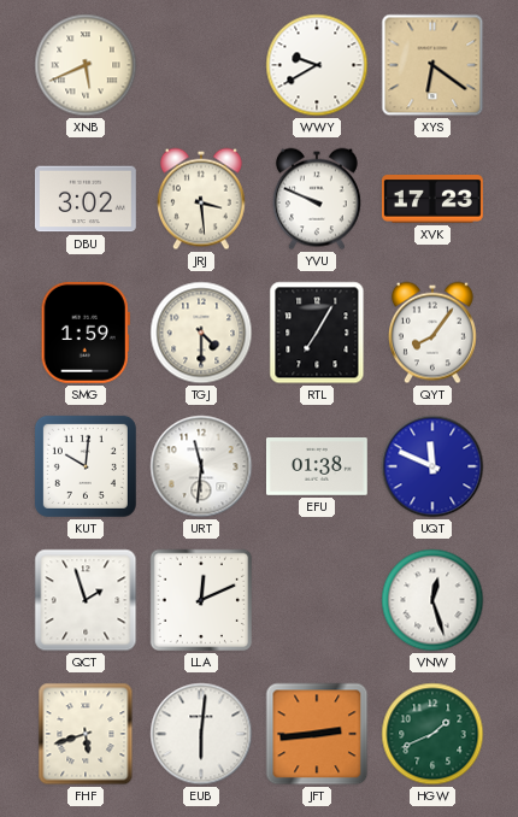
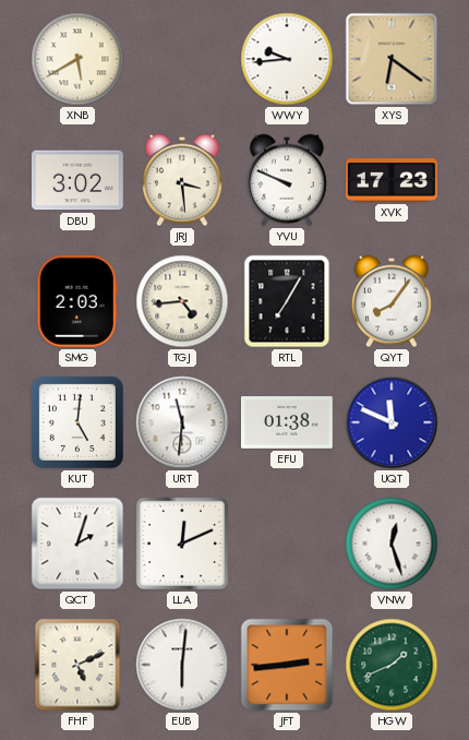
XNB: 5:41 -> 5:40 (77, 59)
WWY: 9:40 -> 9:44 (287, 59)
SMG: 1:59 -> 2:03 (77, 301)
TGJ: 4:30 -> 4:44 (182, 301)
KUT: 10:01 -> 5:01 (77, 422)
QCT: 1:57 -> 2:03 (77, 544)
FHF: 5:42 -> 5:11 (77, 665)
